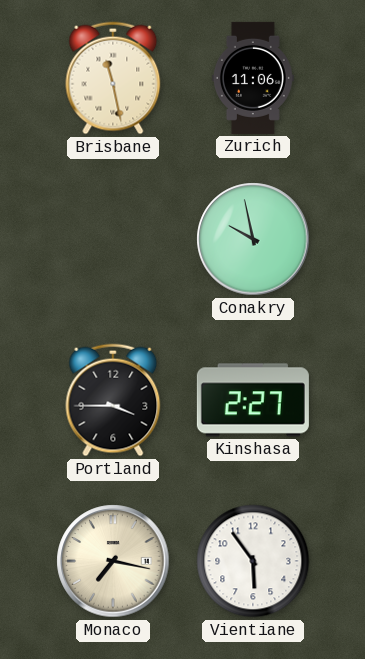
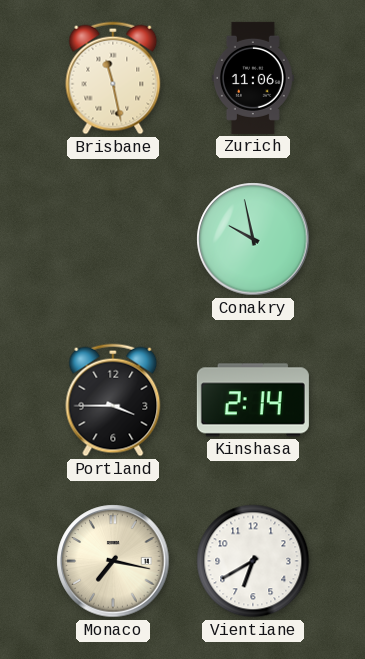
Kinshasa: 2:27 -> 2:14 (253, 400)
Vientiane: 5:54 -> 6:40 (253, 561)
